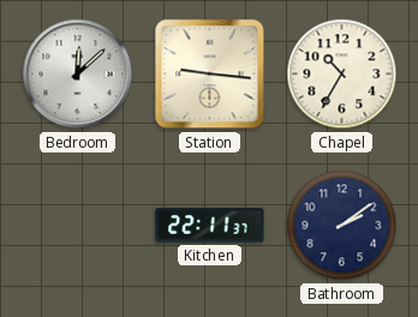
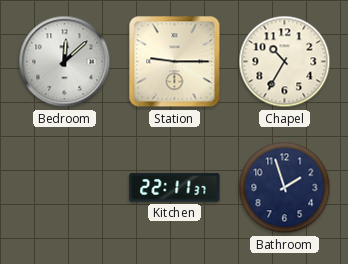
Station: 9:16 -> 9:15 (175, 62)
Bathroom: 2:09 -> 1:57 (285, 188)
